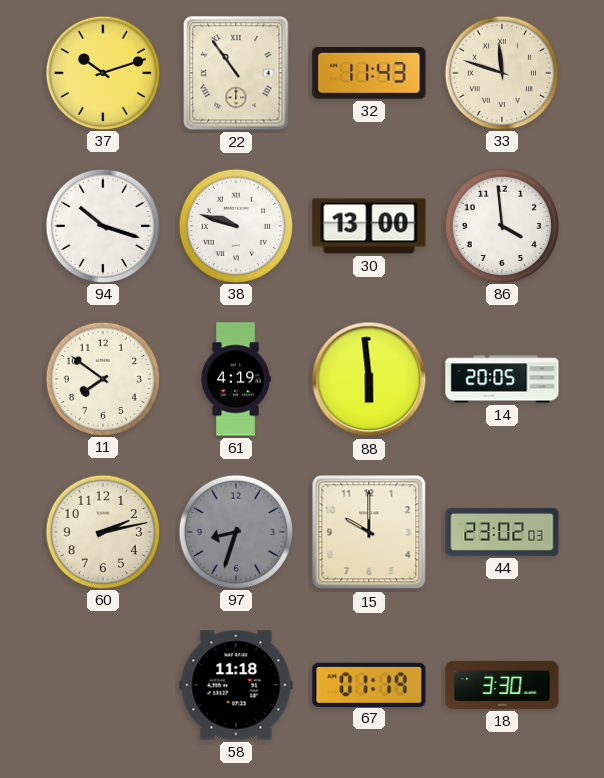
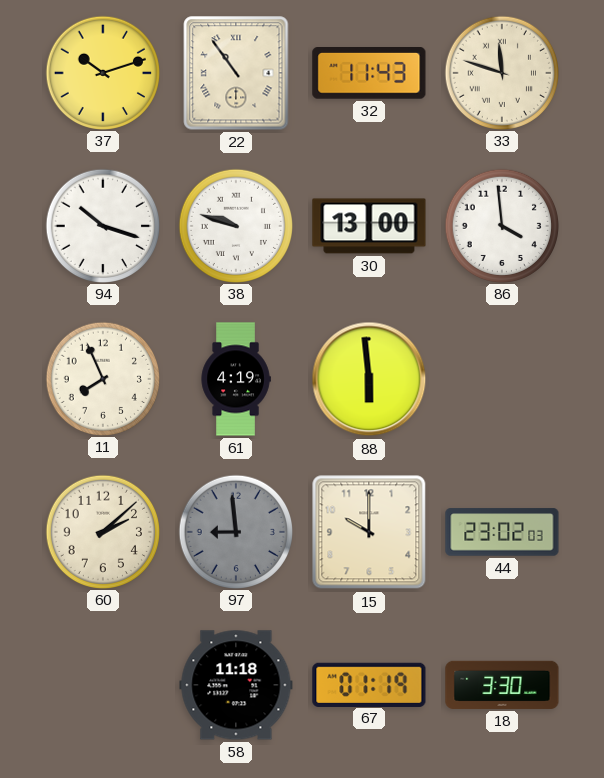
11: 7:51 -> 7:56 (102, 378)
14: 20:05 -> none (502, 379)
60: 2:13 -> 2:08 (102, 531)
97: 8:33 -> 8:59 (235, 531)
